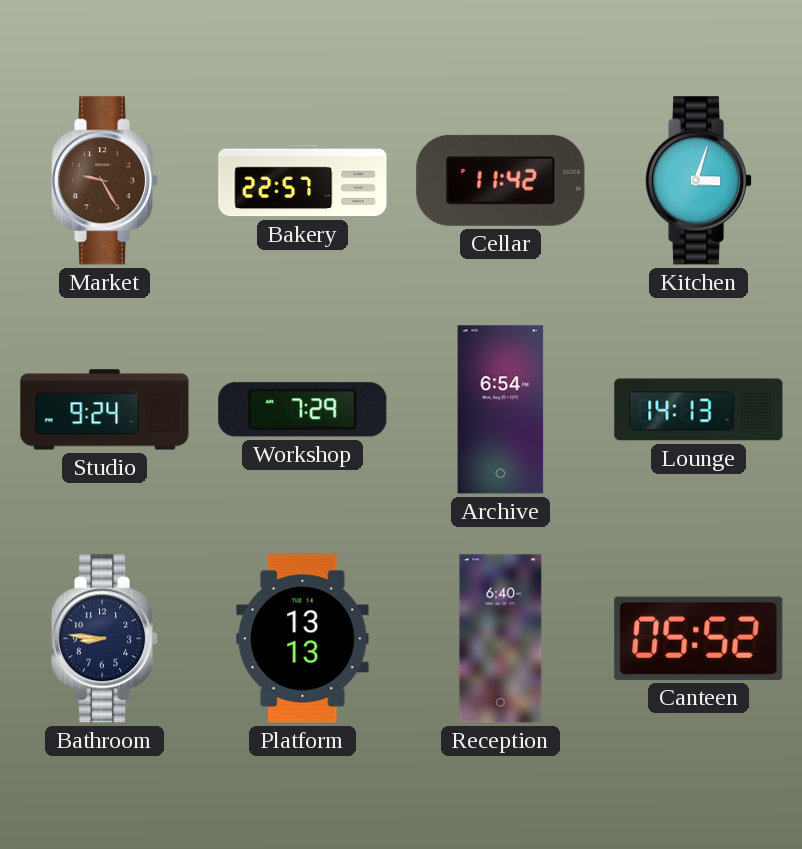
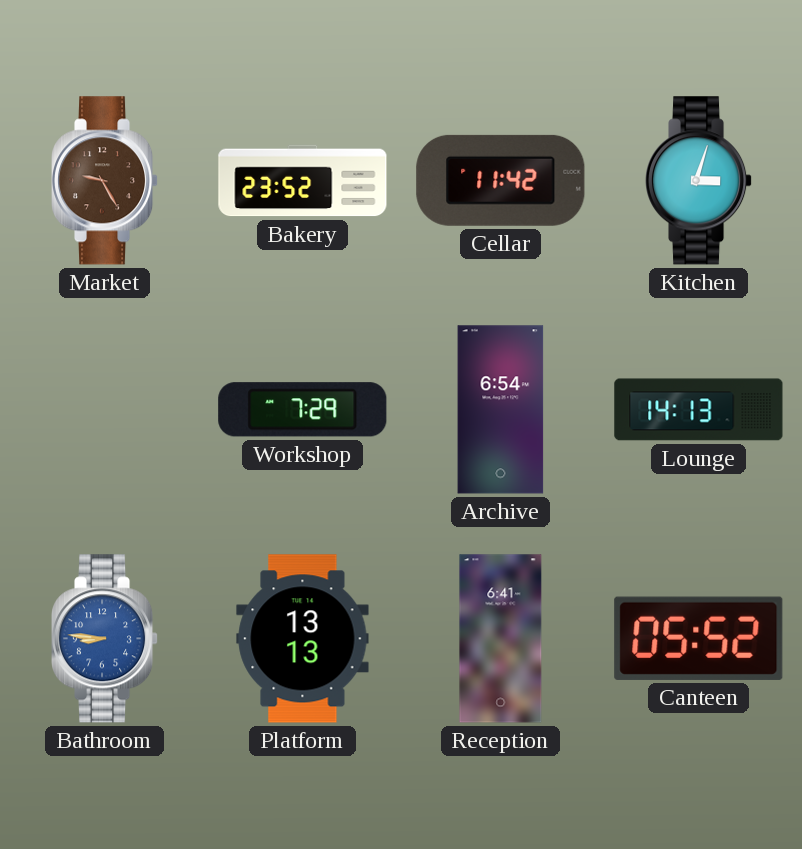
Bakery: 22:57 -> 23:52 (303, 181)
Studio: 9:24 -> none (105, 410)
Bathroom dial: navy -> blue (105, 639)
Reception: 6:40 -> 6:41 (501, 639)
